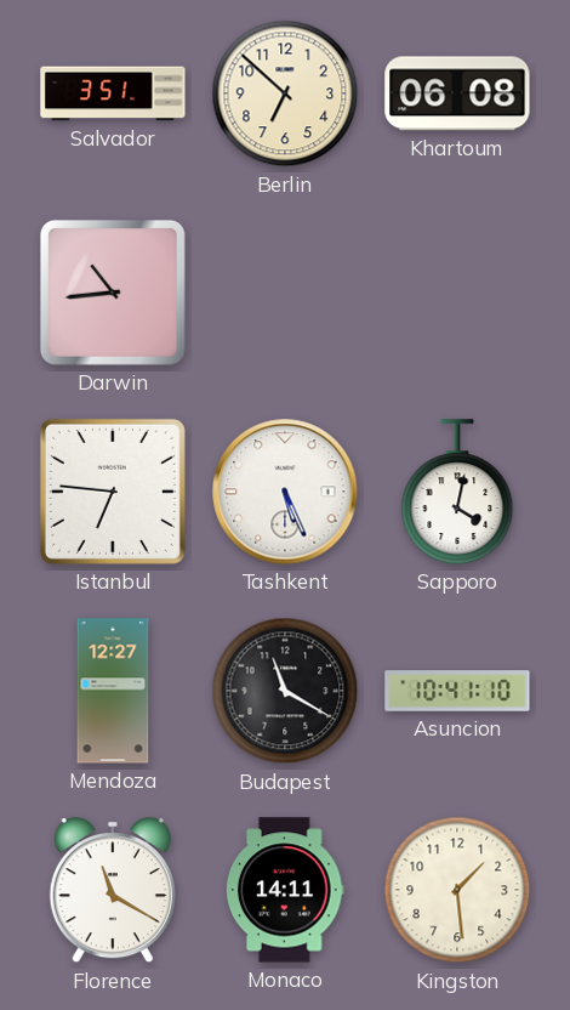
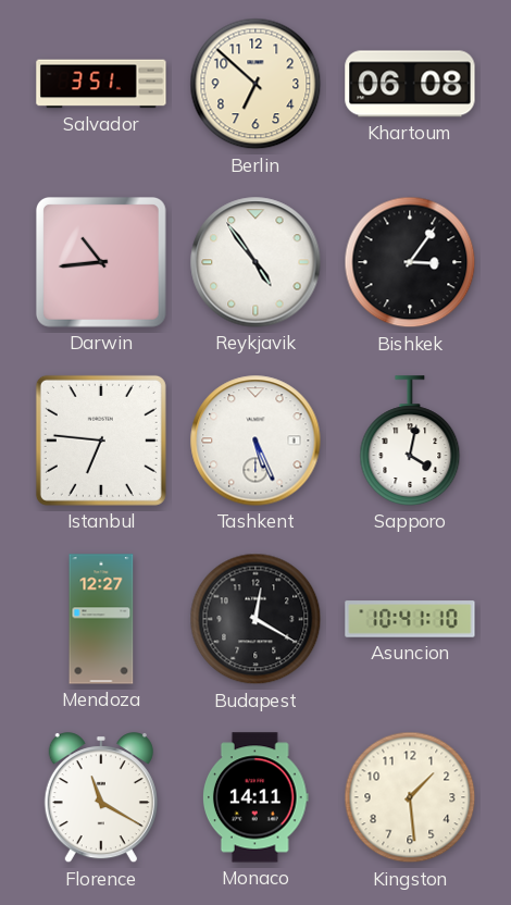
Reykjavik: none -> 4:54 (255, 262)
Bishkek: none -> 3:06 (410, 262)
Budapest: 11:20 -> 12:20 (255, 619)
